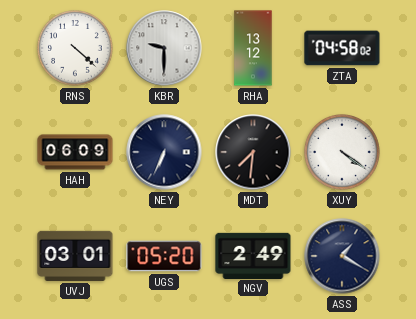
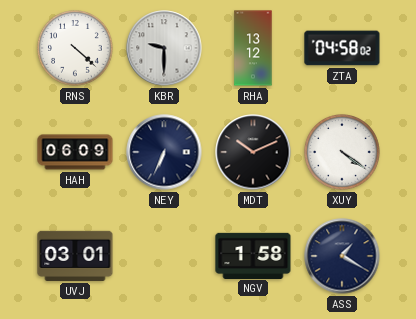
MDT: 7:31 -> 10:11 (253, 152)
UGS: 05:20 -> none (164, 256)
NGV: 2:49 -> 1:58 (253, 255)
